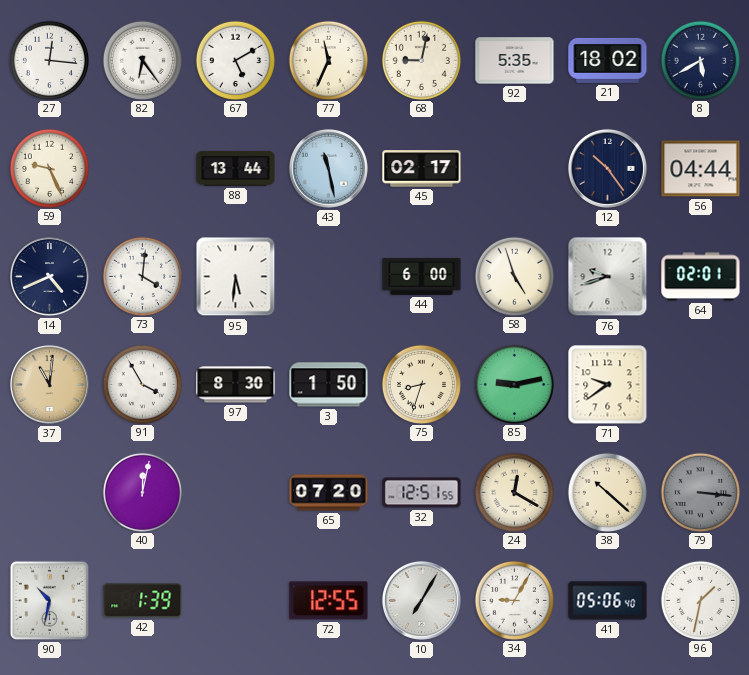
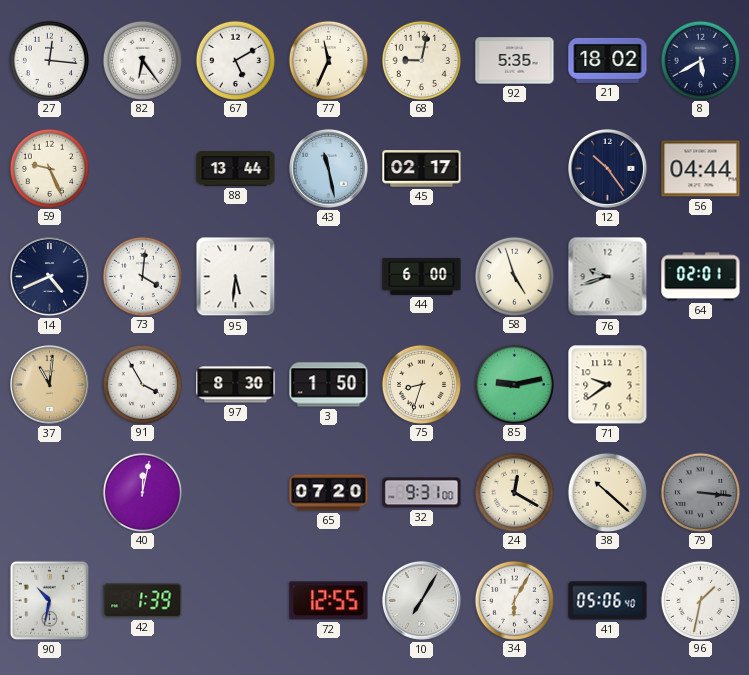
32: 12:51 -> 9:31 (422, 493)
34: 9:05 -> 6:05 (514, 600)
